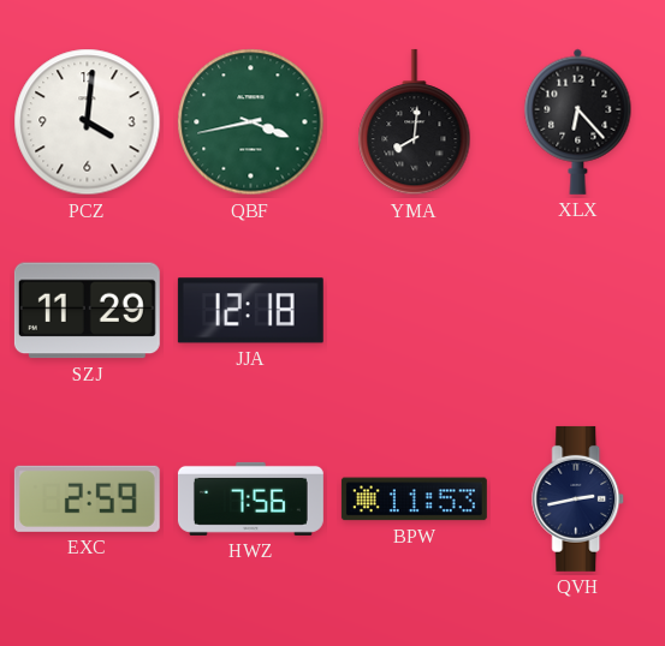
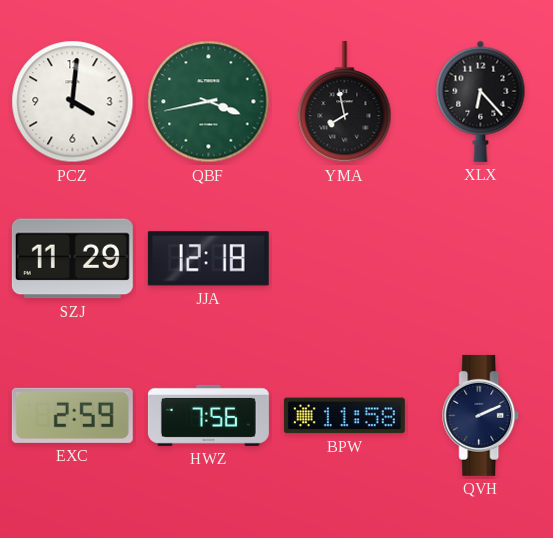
YMA: 8:01 -> 7:58 (345, 102)
BPW: 11:53 -> 11:58 (344, 416)
QVH: 2:43 -> 2:11 (481, 415)
